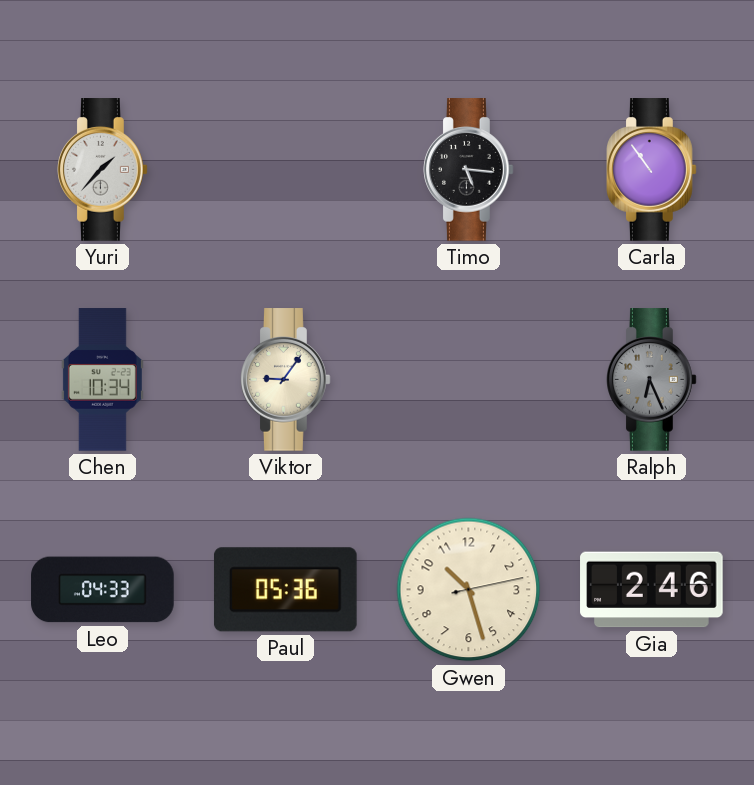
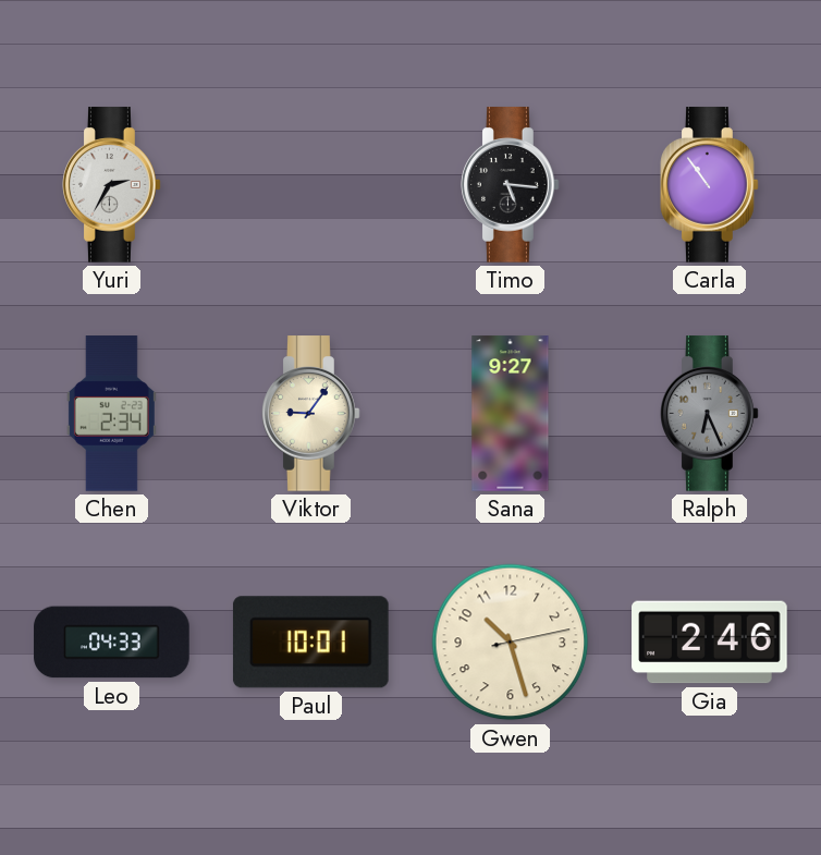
Yuri: 1:37 -> 2:35 (112, 185)
Chen: 10:34 -> 2:34 (111, 414)
Sana: none -> 9:27 (511, 414)
Paul: 05:36 -> 10:01 (310, 643)
